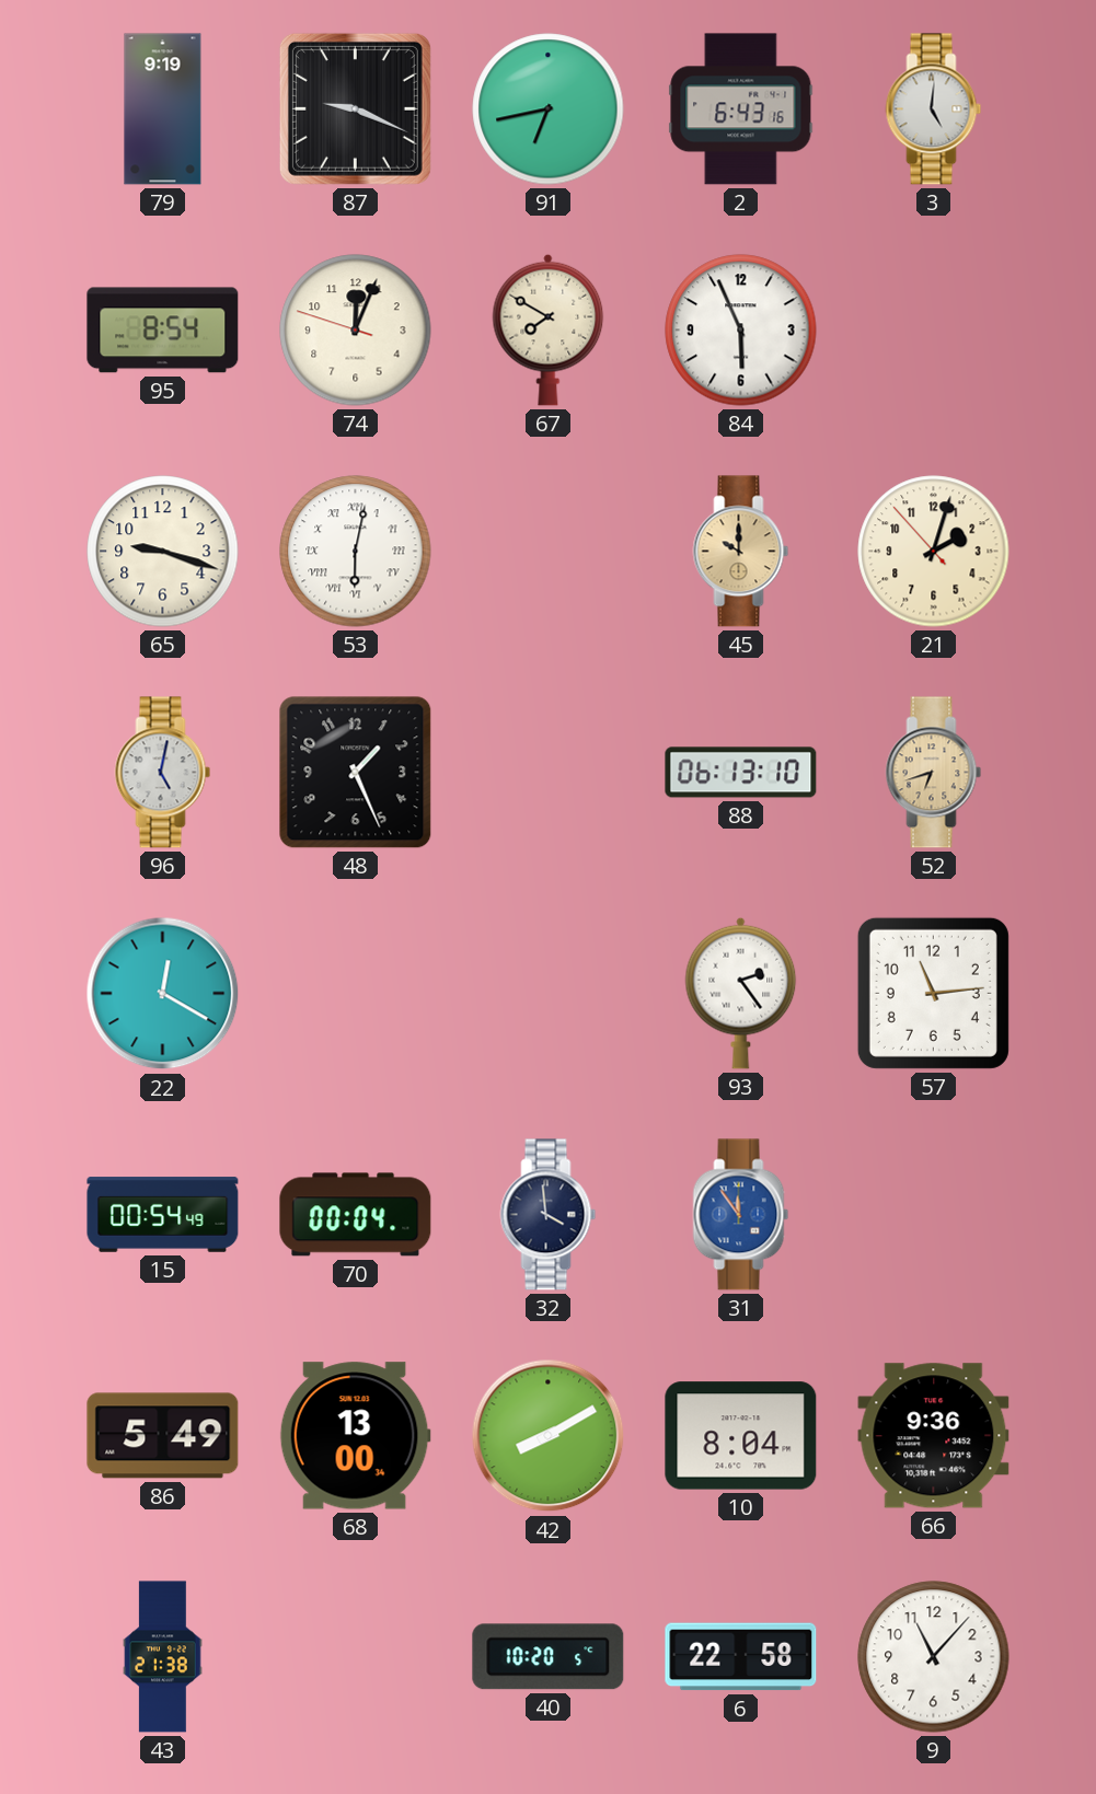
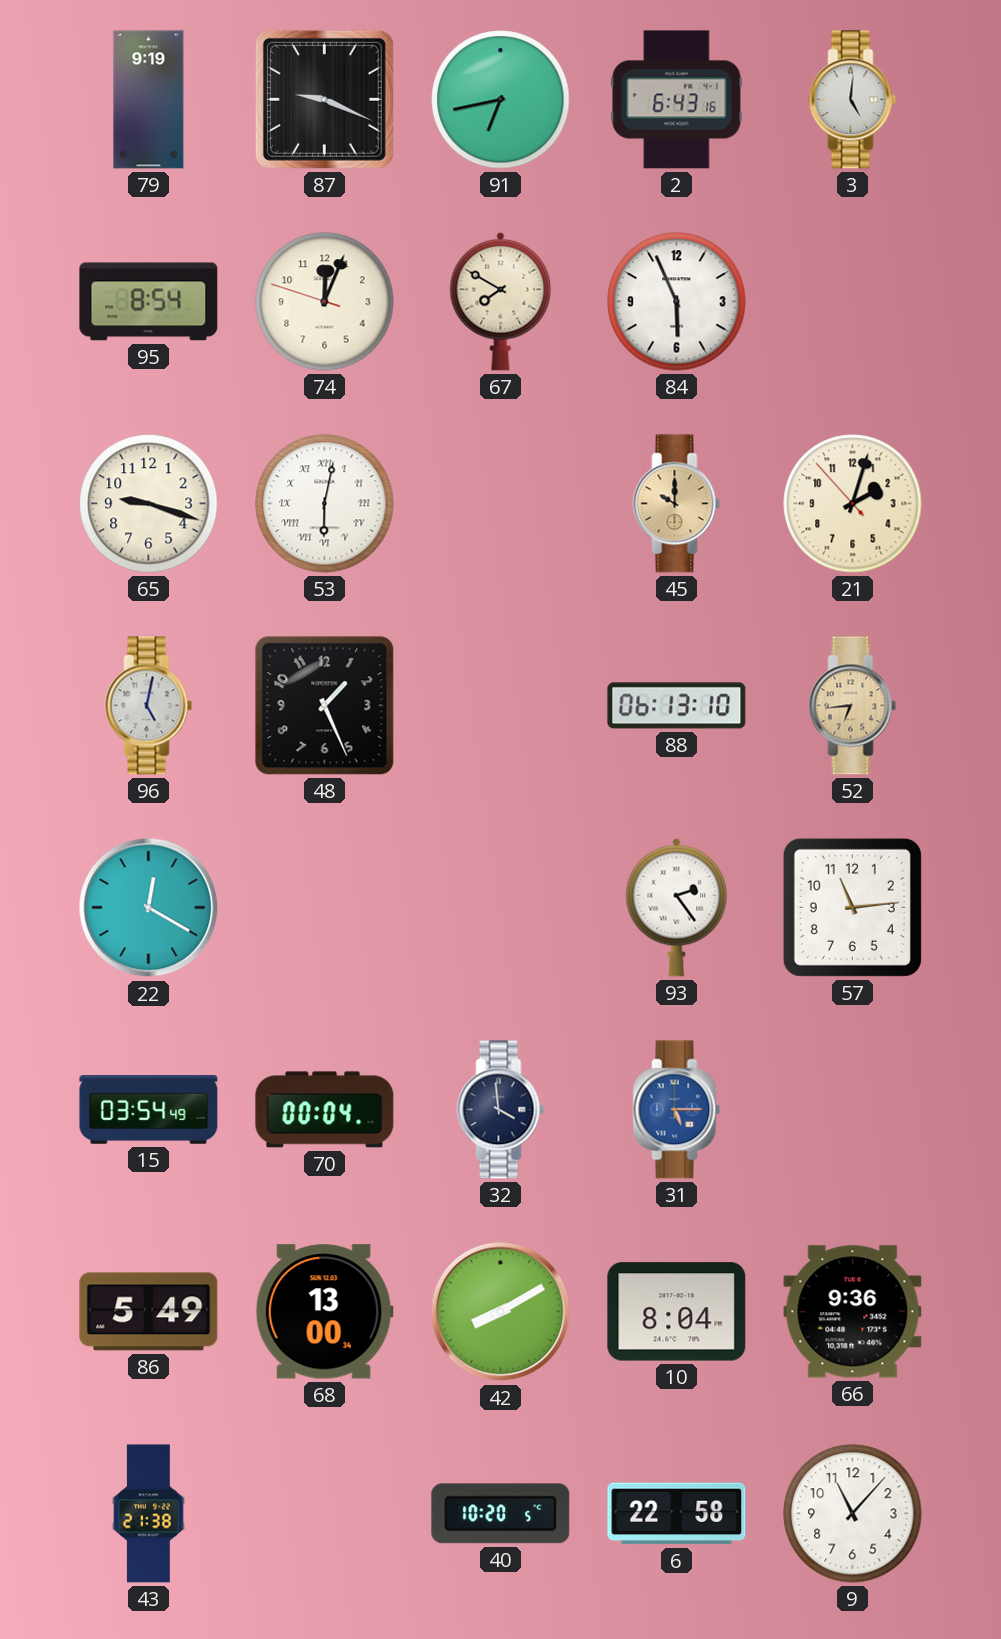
52: 6:42 -> 6:44 (853, 706)
15: 00:54 -> 03:54 (149, 1110)
31: 11:54 -> 5:15 (677, 1110)
